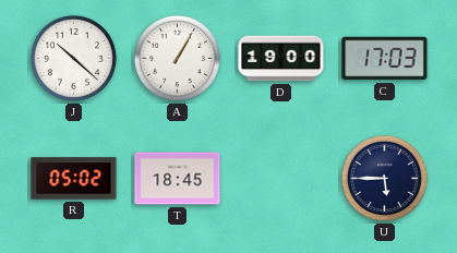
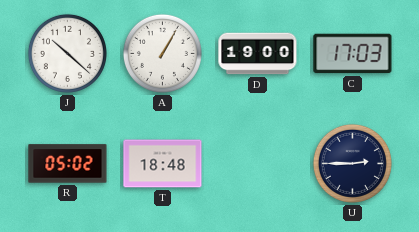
T: 18:45 -> 18:48 (163, 164)
U: 5:45 -> 2:45 (352, 163)
